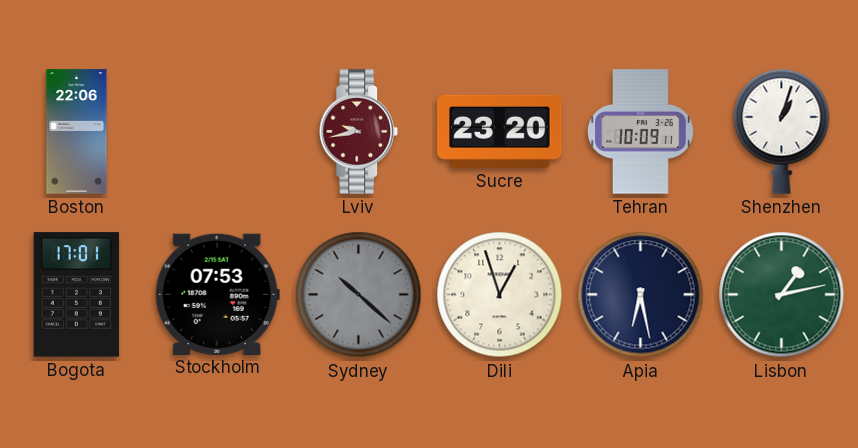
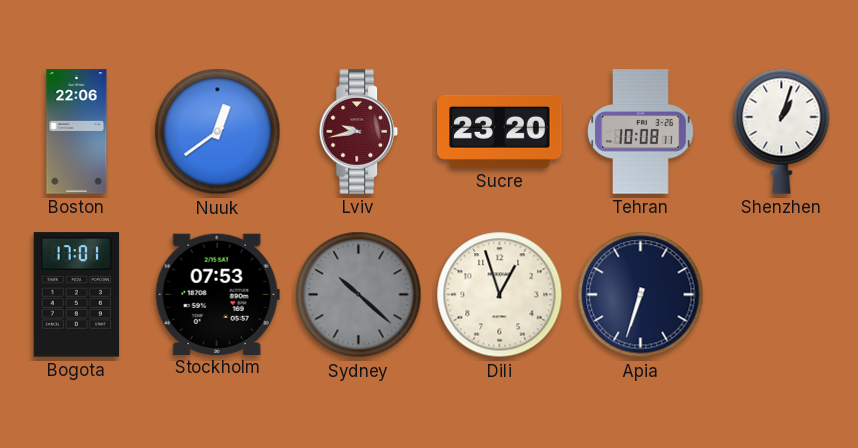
Nuuk: none -> 12:39 (218, 132)
Tehran: 10:09 -> 10:08 (641, 132)
Apia: 6:28 -> 6:33 (641, 295)
Lisbon: 1:13 -> none (782, 295)
